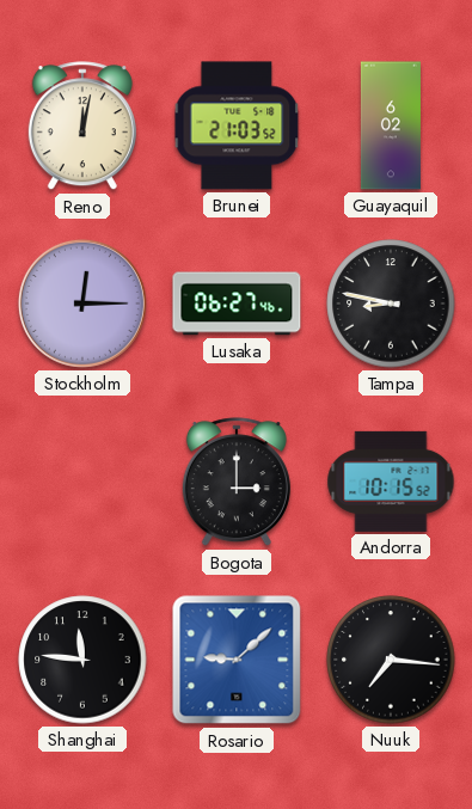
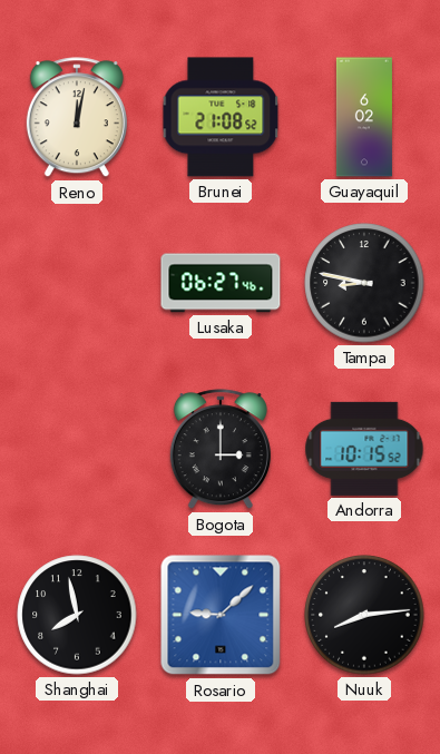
Brunei: 21:03 -> 21:08 (221, 117)
Stockholm: 12:15 -> none (82, 304)
Shanghai: 11:46 -> 7:58 (77, 615)
Nuuk: 7:16 -> 8:14 (364, 615)
